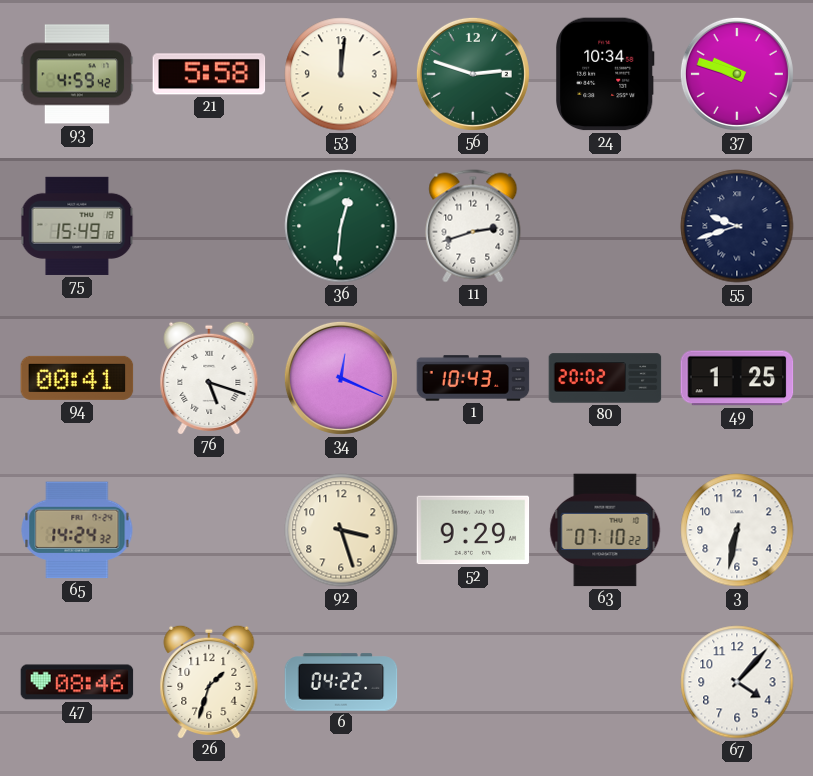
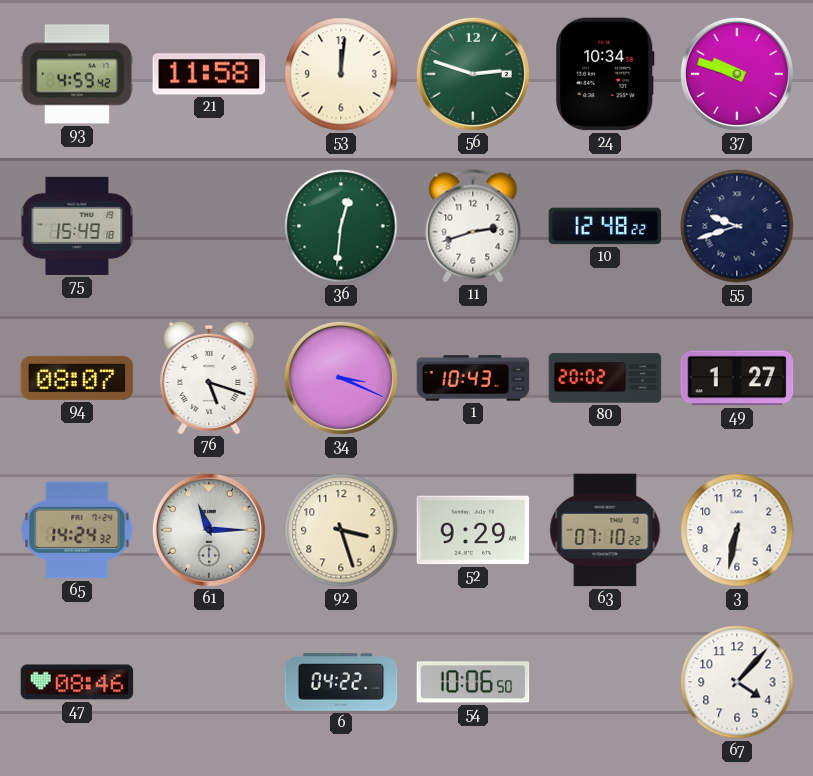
21: 5:58 -> 11:58 (209, 74)
10: none -> 12:48 (605, 226)
94: 00:41 -> 08:07 (77, 378)
34: 12:19 -> 3:19 (341, 378)
49: 1:25 -> 1:27 (737, 378)
61: none -> 11:15 (209, 530)
26: 1:33 -> none (209, 681)
54: none -> 10:06 (473, 682)
